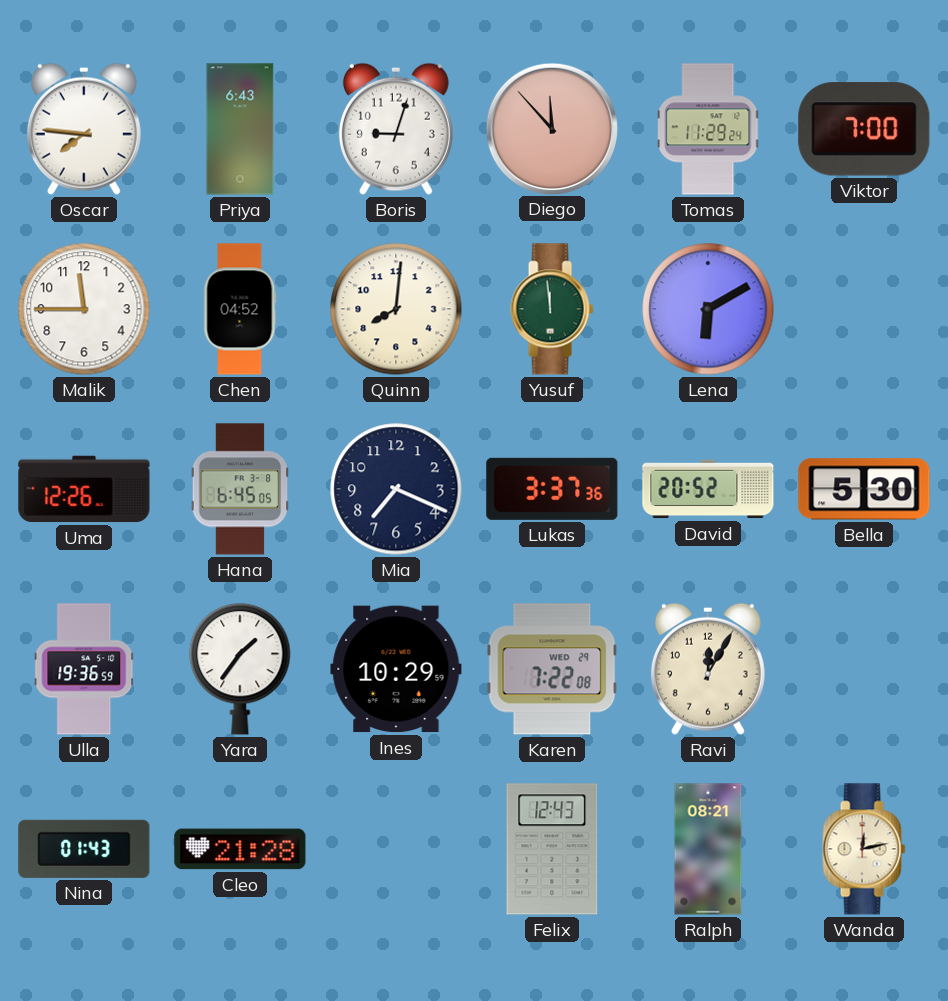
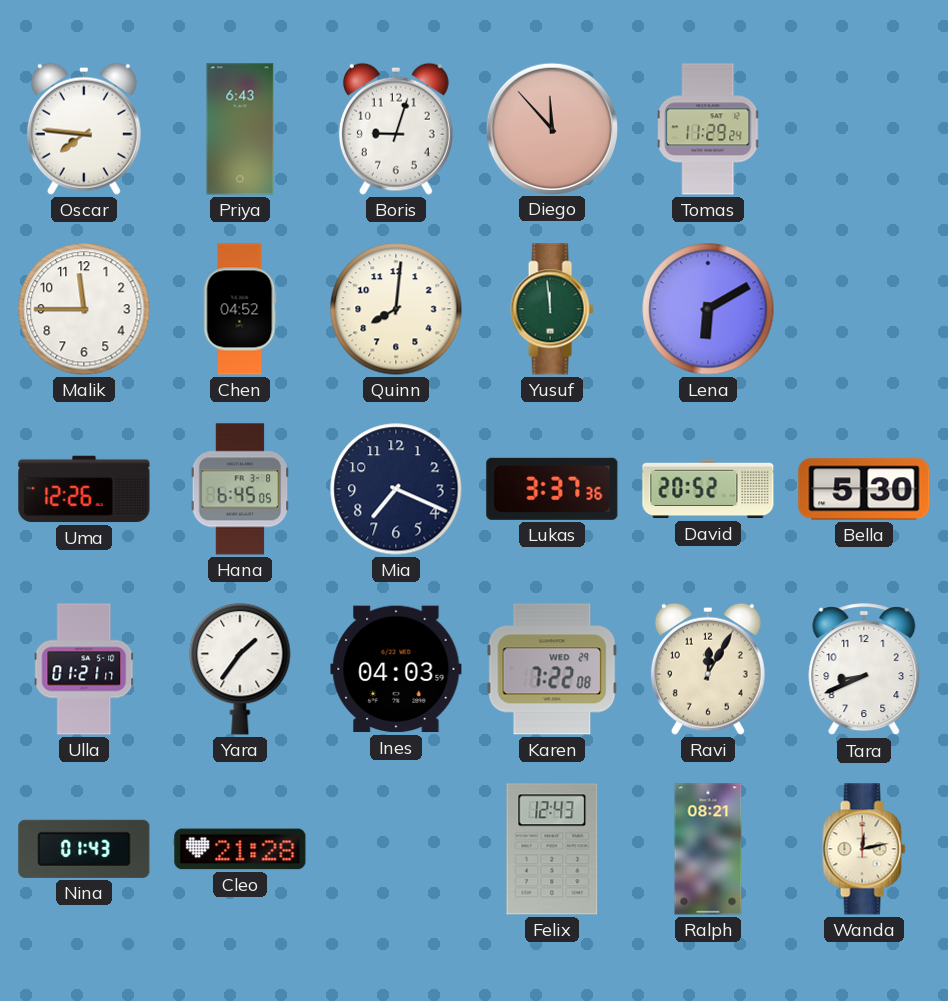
Viktor: 7:00 -> none (864, 129)
Ulla: 19:36 -> 01:21 (84, 669)
Ines: 10:29 -> 04:03 (396, 669)
Tara: none -> 8:41 (864, 670)
